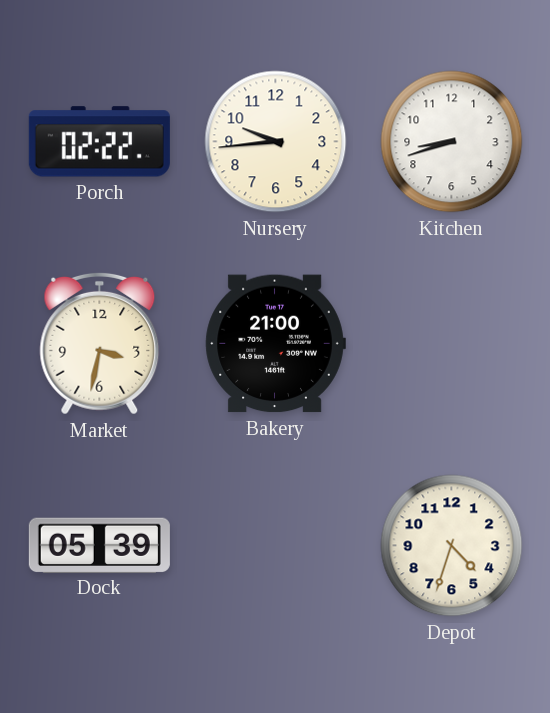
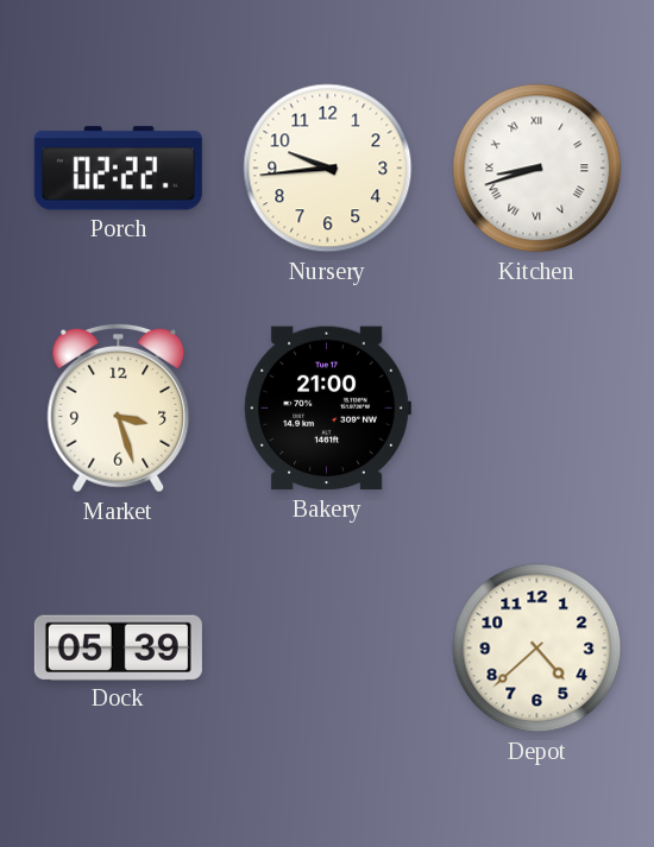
Kitchen numerals: Arabic -> Roman (537, 169)
Market: 3:32 -> 3:27 (119, 407)
Depot: 4:33 -> 4:38 (537, 649)
